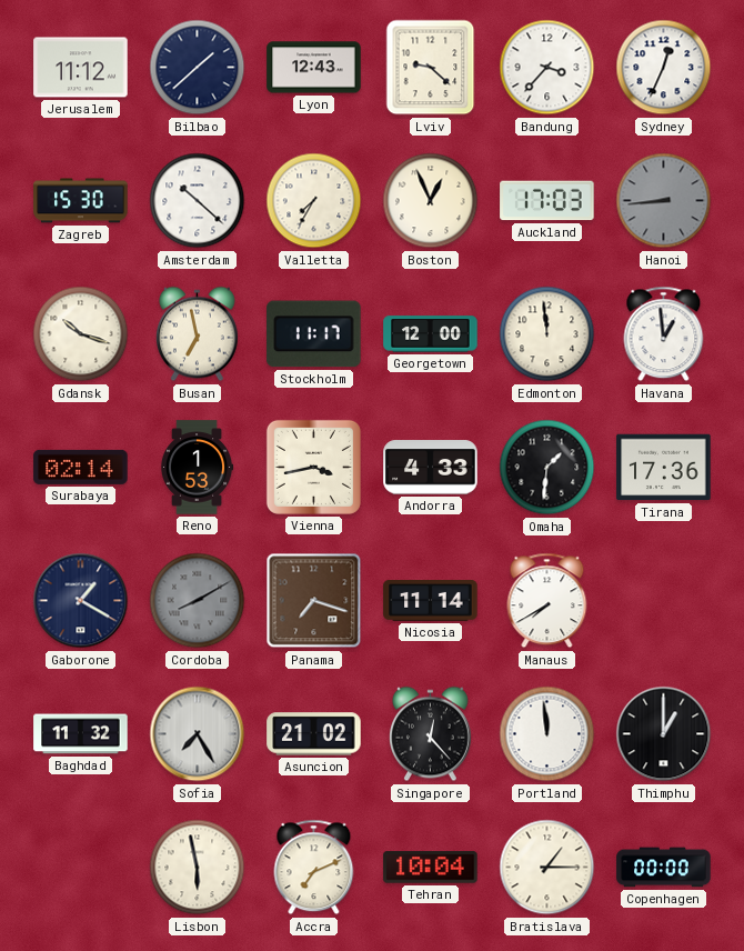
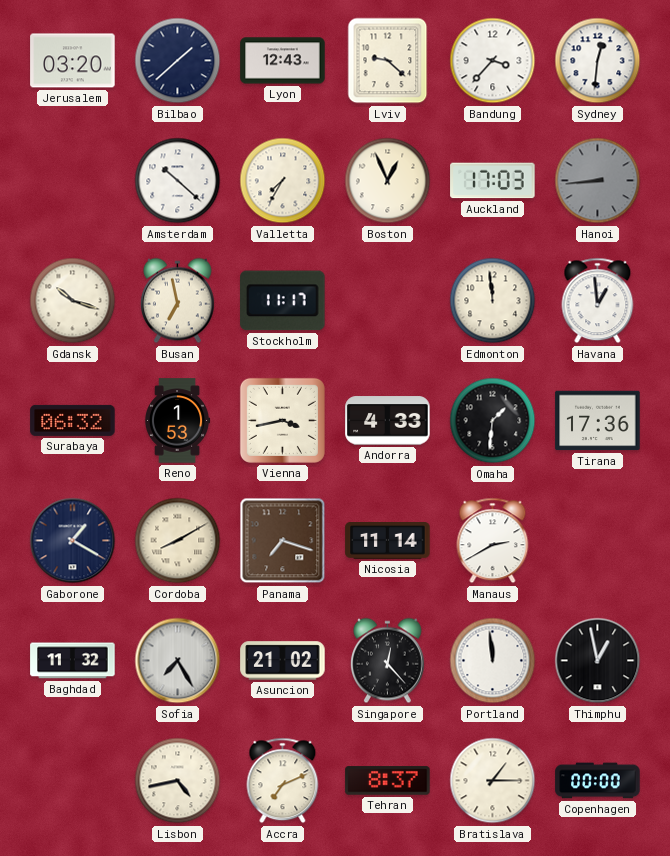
Jerusalem: 11:12 -> 03:20 (73, 61)
Sydney: 12:34 -> 12:31 (598, 61)
Zagreb: 15:30 -> none (81, 201)
Georgetown: 12:00 -> none (431, 334)
Surabaya: 02:14 -> 06:32 (73, 420)
Cordoba dial: grey -> cream (178, 541)
Manaus: 7:40 -> 2:40 (493, 541)
Thimphu: 1:00 -> 12:58 (598, 661)
Lisbon: 5:58 -> 4:43 (178, 781)
Tehran: 10:04 -> 8:37 (388, 781)
